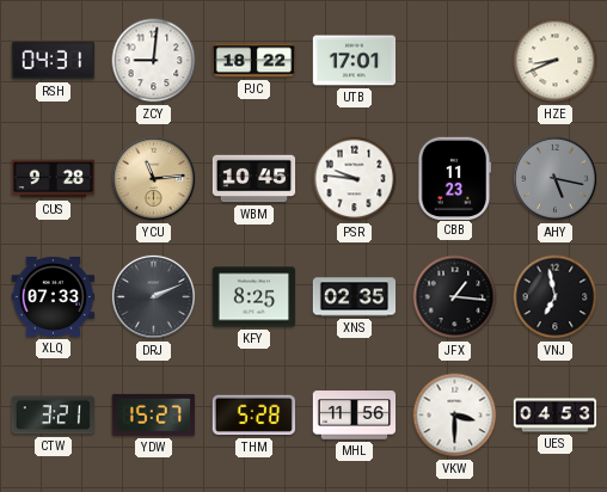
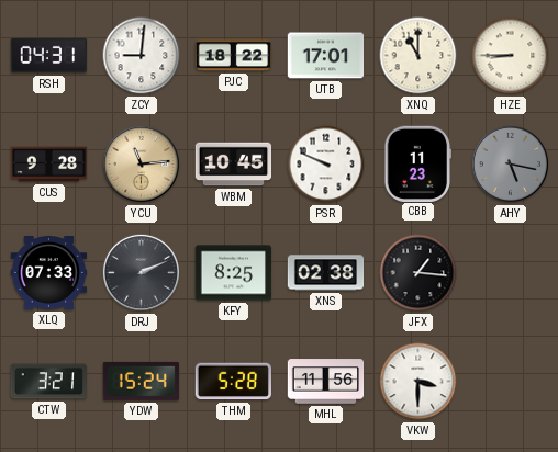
XNQ: none -> 11:00 (418, 56)
HZE: 8:41 -> 8:45 (511, 56)
PSR: 9:46 -> 9:49 (326, 165)
XNS: 02:35 -> 02:38 (326, 273)
VNJ: 6:58 -> none (556, 297)
YDW: 15:27 -> 15:24 (141, 381)
UES: 04:53 -> none (556, 416)
